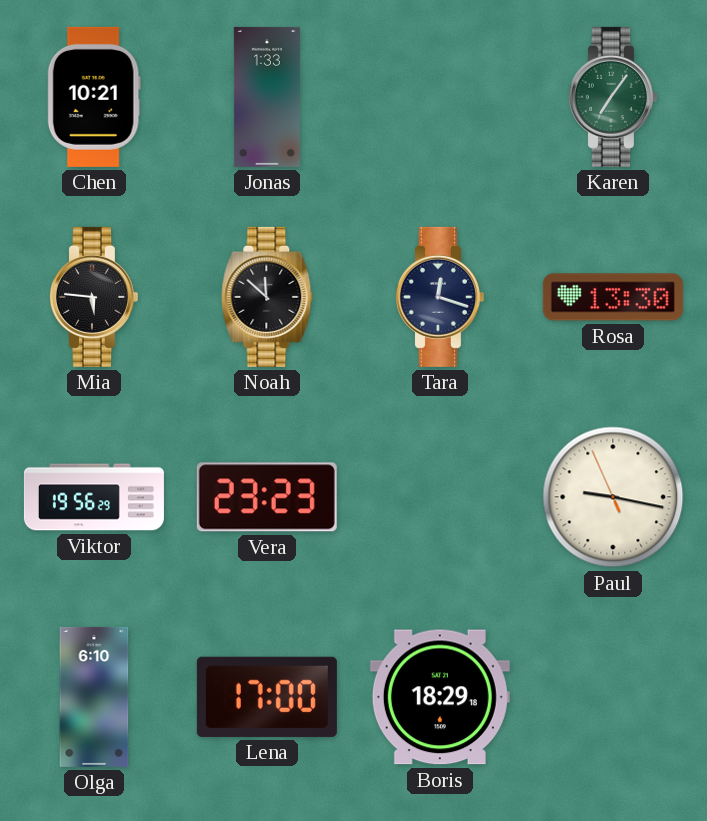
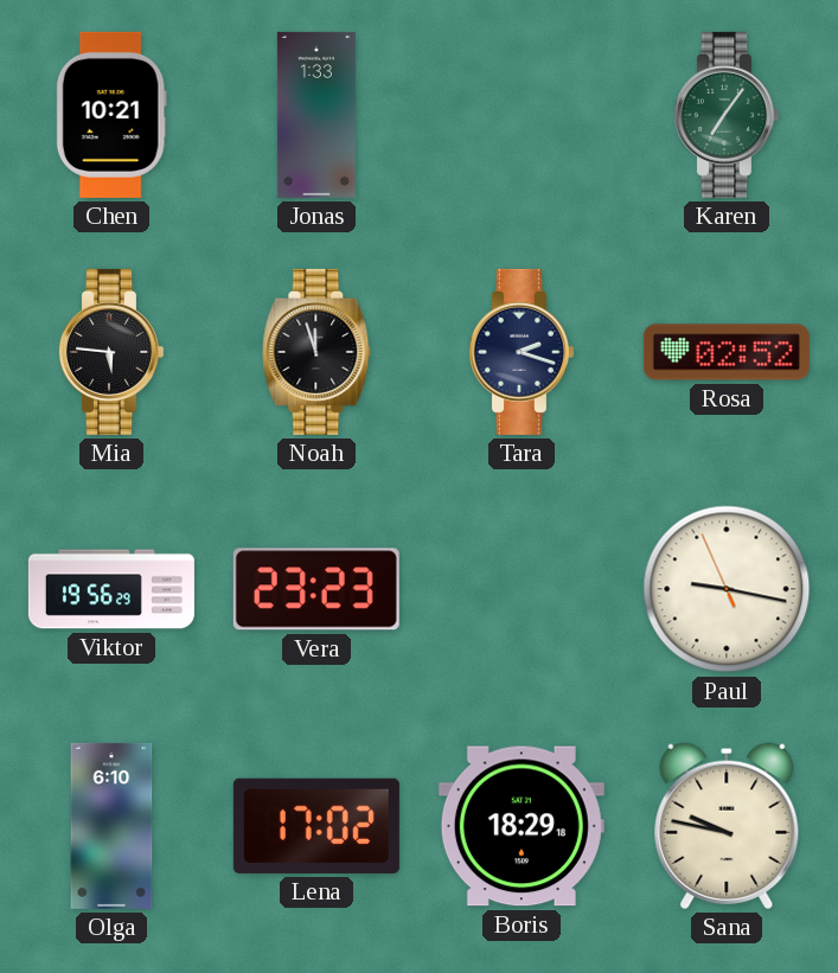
Noah: 11:52 -> 11:57 (316, 352)
Tara: 12:18 -> 2:18 (520, 352)
Rosa: 13:30 -> 02:52 (727, 352)
Lena: 17:00 -> 17:02 (316, 826)
Sana: none -> 9:47 (727, 826)
